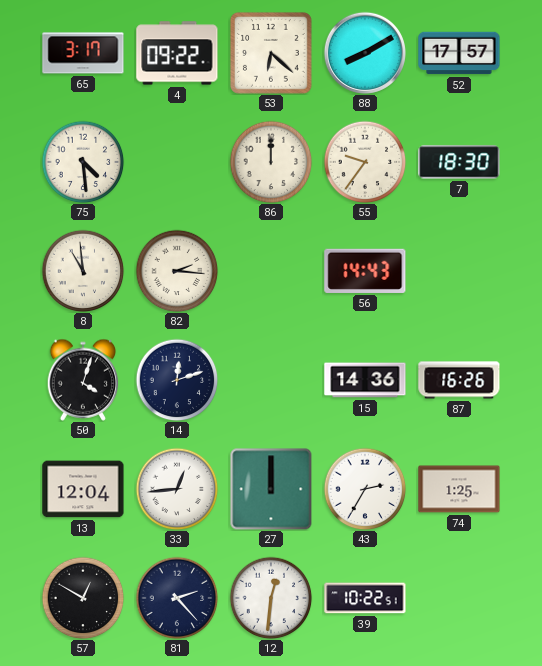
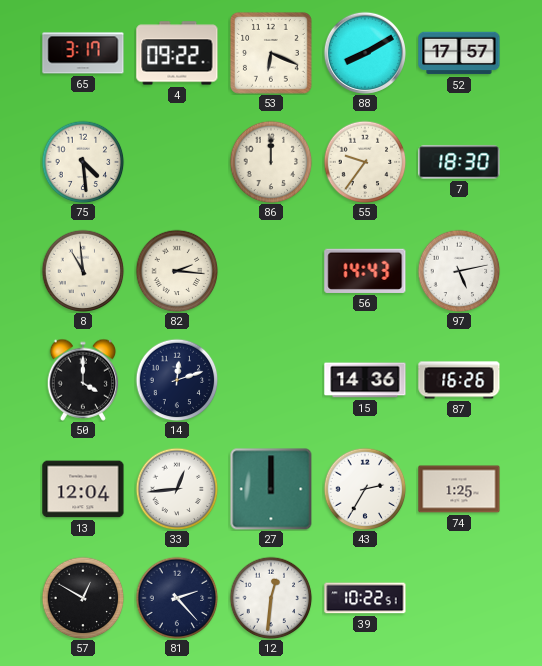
53: 6:22 -> 6:19 (271, 53)
97: none -> 5:13 (459, 271)
50: 4:03 -> 4:00 (83, 380)
